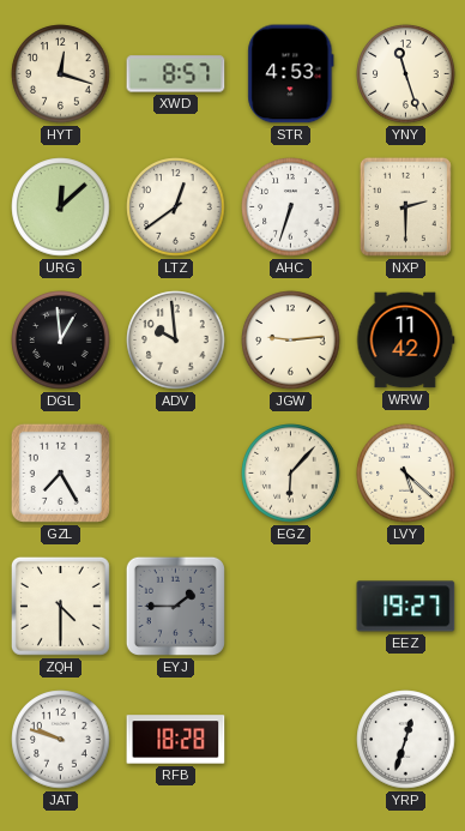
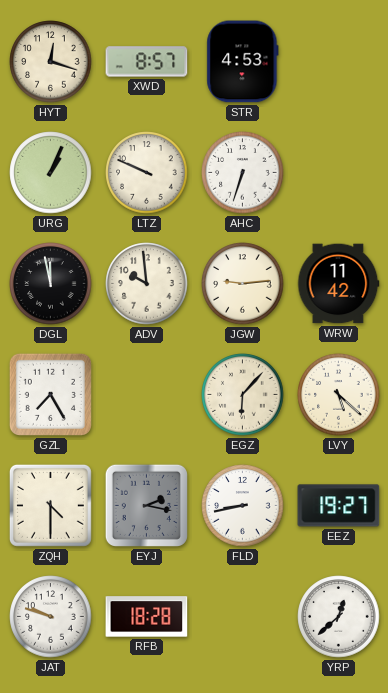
YNY: 11:27 -> none (406, 74)
URG: 12:08 -> 1:04 (51, 173)
LTZ: 12:39 -> 9:49 (147, 173)
NXP: 2:30 -> none (405, 206)
DGL: 12:59 -> 11:58 (51, 284)
EYJ: 1:45 -> 2:17 (146, 505)
FLD: none -> 8:43 (243, 506)
YRP: 12:33 -> 12:38 (339, 617)
